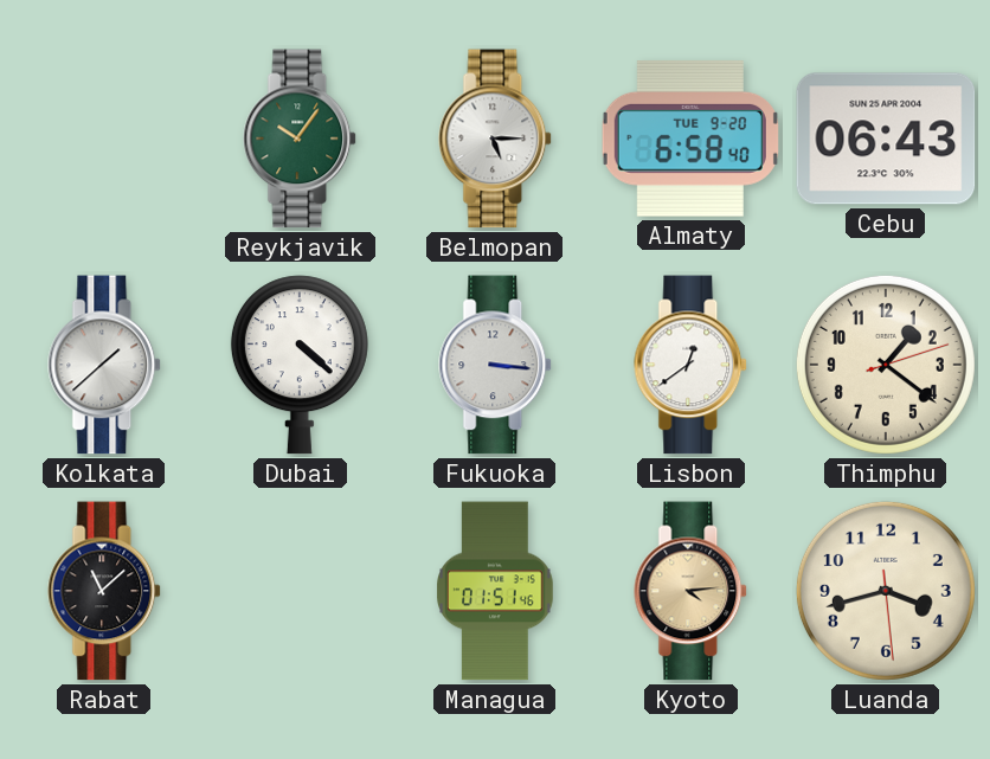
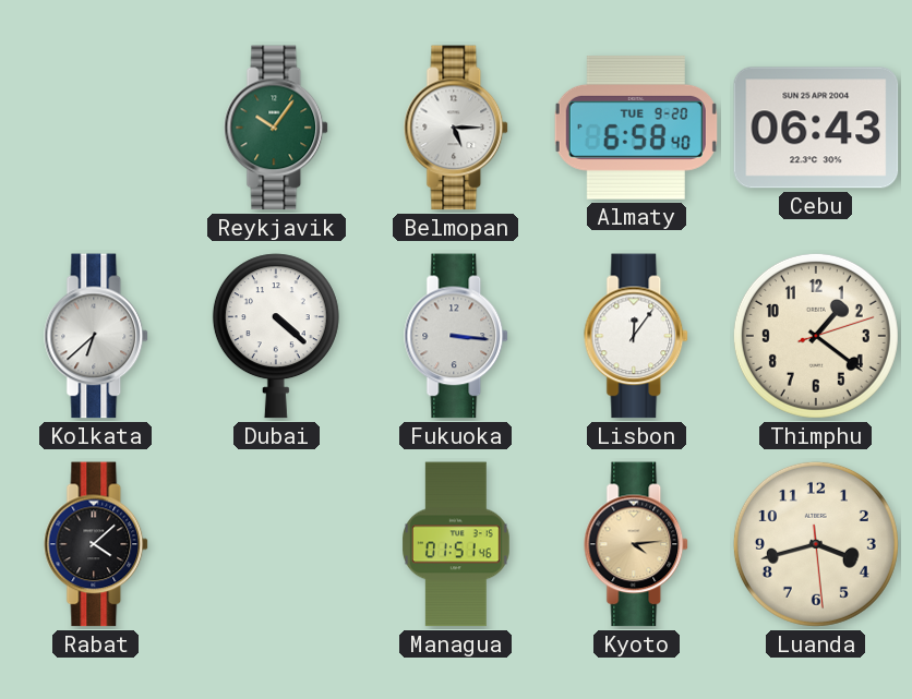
Kolkata: 1:38 -> 6:38 (97, 336)
Lisbon: 12:39 -> 12:06 (637, 336)
Rabat: 11:08 -> 4:08 (97, 544)
